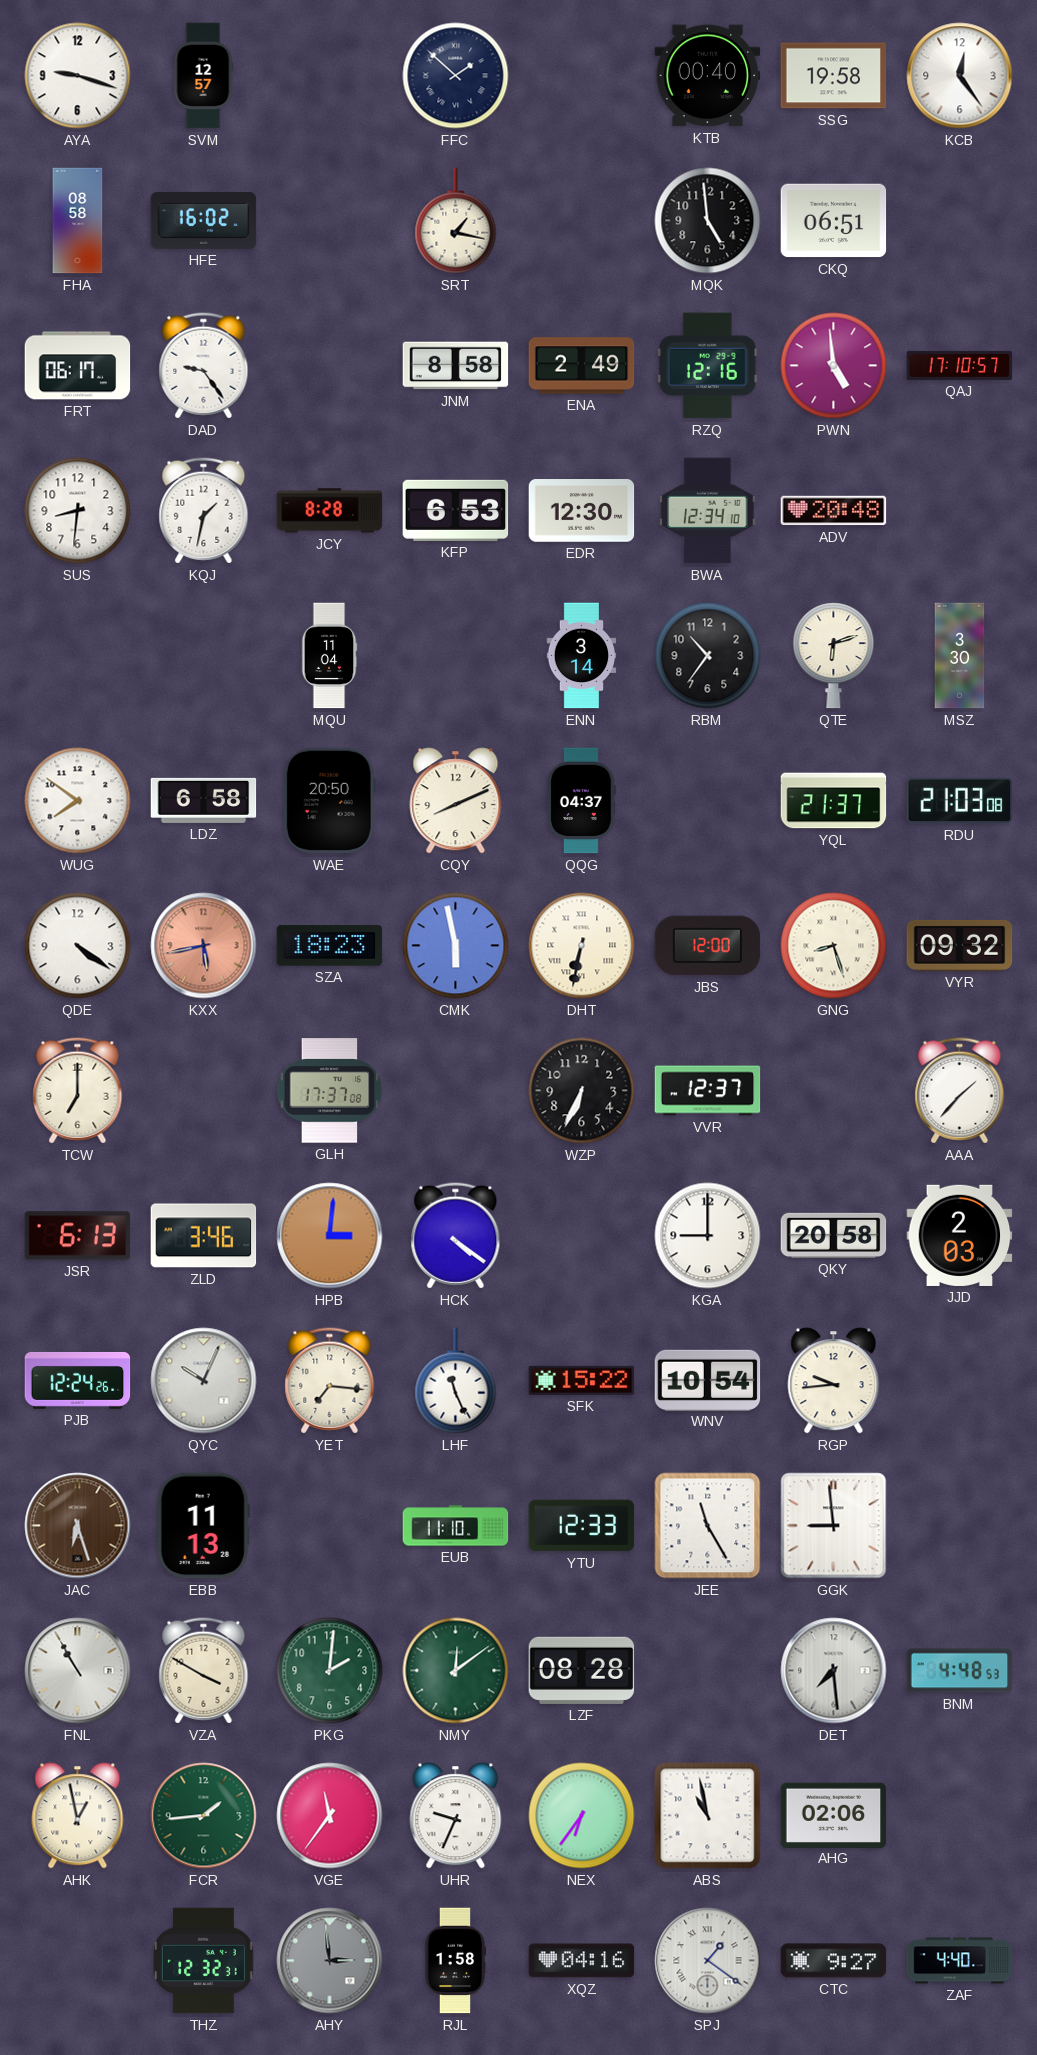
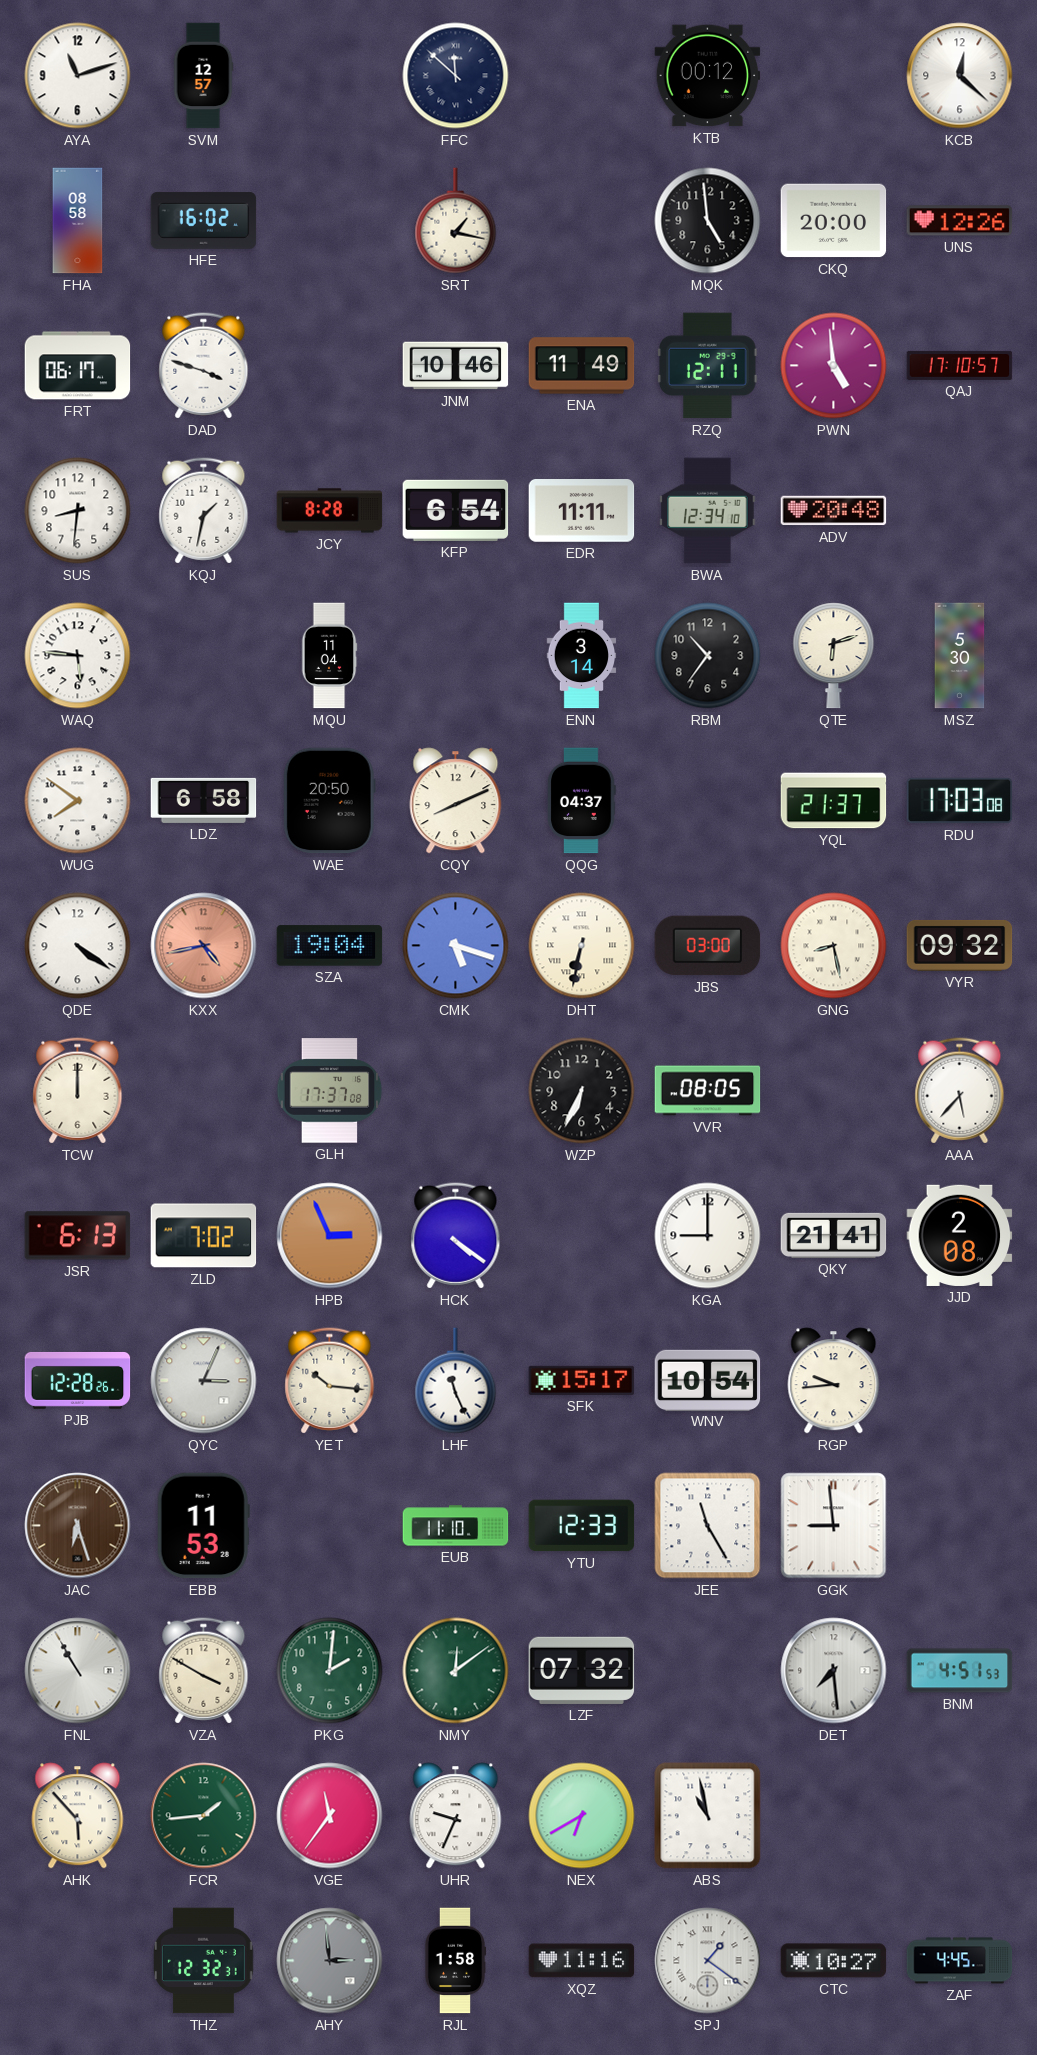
AYA: 9:18 -> 11:12 (78, 76)
FFC: 1:52 -> 11:52 (456, 76)
KTB: 00:40 -> 00:12 (708, 76)
SSG: 19:58 -> none (834, 76)
KCB: 12:24 -> 12:22 (960, 76)
CKQ: 06:51 -> 20:00 (834, 221)
UNS: none -> 12:26 (960, 221)
DAD: 9:24 -> 3:48 (204, 366)
JNM: 8:58 -> 10:46 (456, 366)
ENA: 2:49 -> 11:49 (582, 366)
RZQ: 12:16 -> 12:11 (708, 366)
KFP: 6:53 -> 6:54 (456, 510)
EDR: 12:30 -> 11:11 (582, 511)
WAQ: none -> 5:46 (78, 656)
MSZ: 3:30 -> 5:30 (960, 656)
RDU: 21:03 -> 17:03 (960, 801)
KXX: 5:43 -> 4:43 (204, 946)
SZA: 18:23 -> 19:04 (330, 946)
CMK: 5:58 -> 5:18 (456, 946)
JBS: 12:00 -> 03:00 (708, 946)
GNG: 8:27 -> 8:28 (834, 946)
TCW: 7:00 -> 12:00 (78, 1091)
VVR: 12:37 -> 08:05 (708, 1091)
AAA: 1:37 -> 5:37 (960, 1091)
ZLD: 3:46 -> 7:02 (204, 1236)
HPB: 3:01 -> 2:56 (330, 1236)
QKY: 20:58 -> 21:41 (834, 1235)
JJD: 2:03 -> 2:08 (960, 1235)
PJB: 12:24 -> 12:28 (78, 1380)
QYC: 10:04 -> 3:04 (204, 1381)
YET: 7:16 -> 10:16 (330, 1381)
SFK: 15:22 -> 15:17 (582, 1380)
EBB: 11:13 -> 11:53 (203, 1526)
LZF: 08:28 -> 07:32 (582, 1670)
BNM: 4:48 -> 4:51 (960, 1671)
AHK: 12:58 -> 5:53 (78, 1816)
NEX: 6:36 -> 6:40 (582, 1816)
AHG: 02:06 -> none (834, 1815)
XQZ: 04:16 -> 11:16 (582, 1961)
CTC: 9:27 -> 10:27 (834, 1961)
ZAF: 4:40 -> 4:45 (960, 1961)
